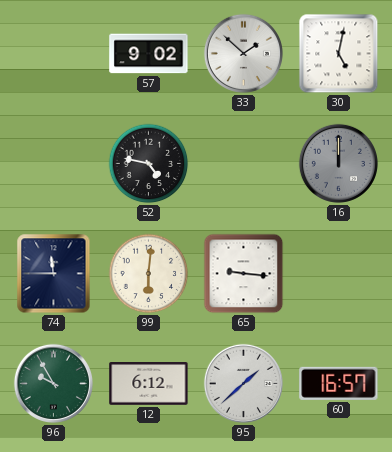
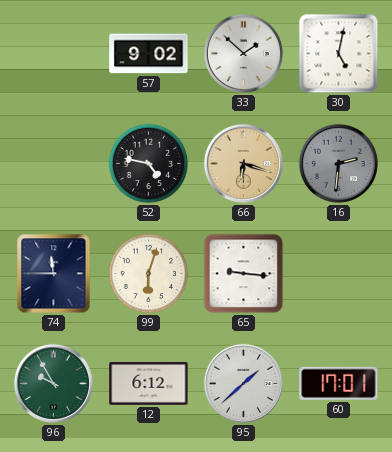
66: none -> 6:18 (243, 163)
16: 12:00 -> 2:31 (338, 163)
99: 6:01 -> 6:03 (149, 274)
60: 16:57 -> 17:01 (339, 383)
